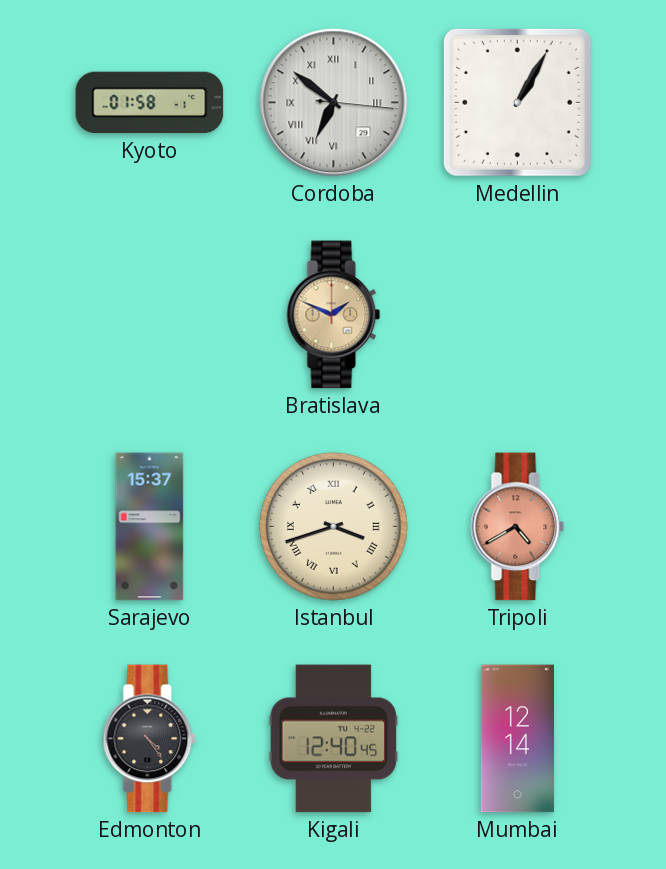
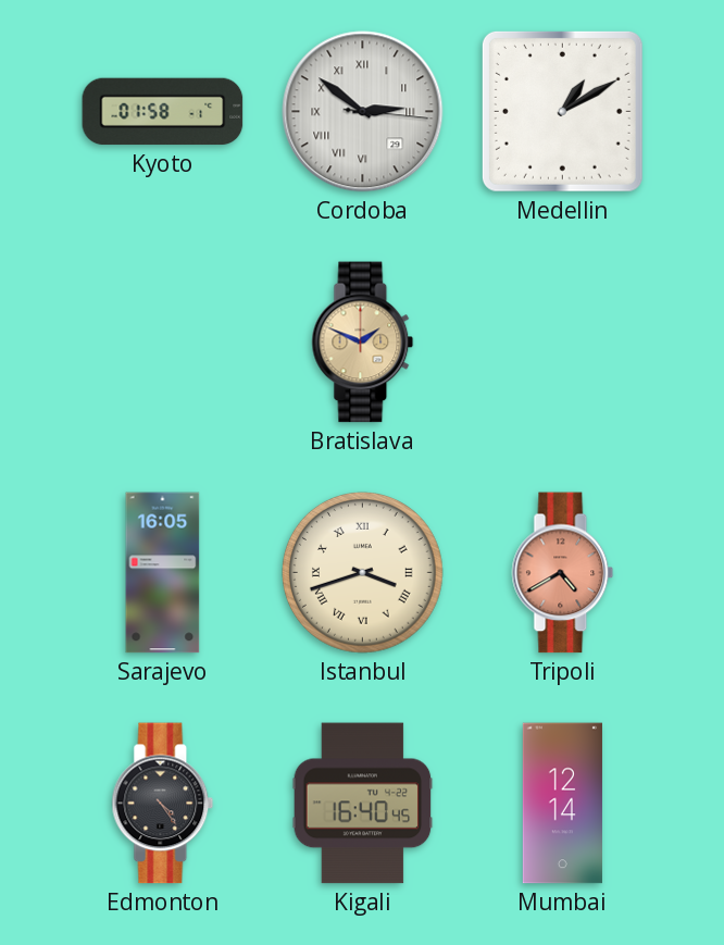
Cordoba: 6:51 -> 2:51 (363, 112)
Medellin: 1:05 -> 1:10 (562, 111)
Sarajevo: 15:37 -> 16:05 (163, 573)
Kigali: 12:40 -> 16:40 (363, 804)
